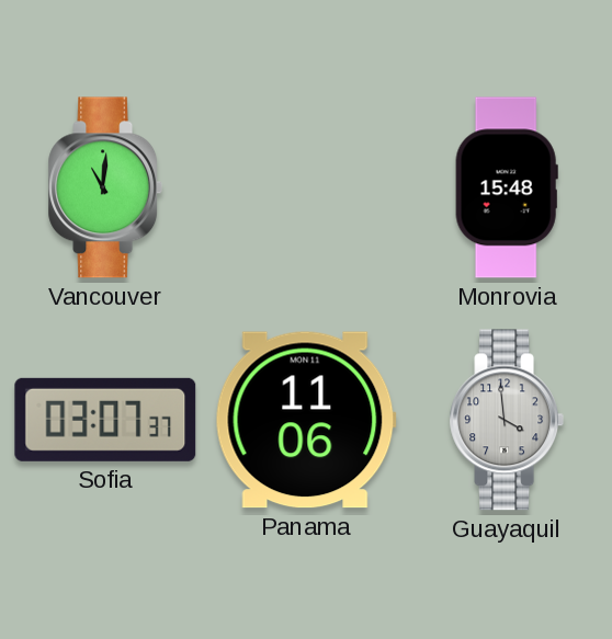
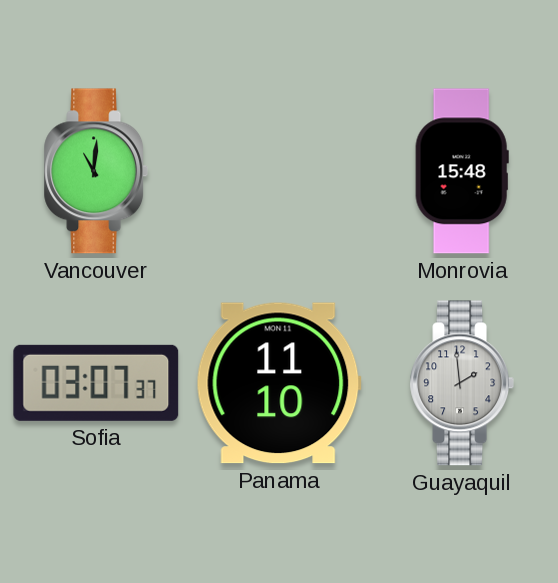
Panama: 11:06 -> 11:10 (279, 383)
Guayaquil: 3:59 -> 1:59 (462, 383)
